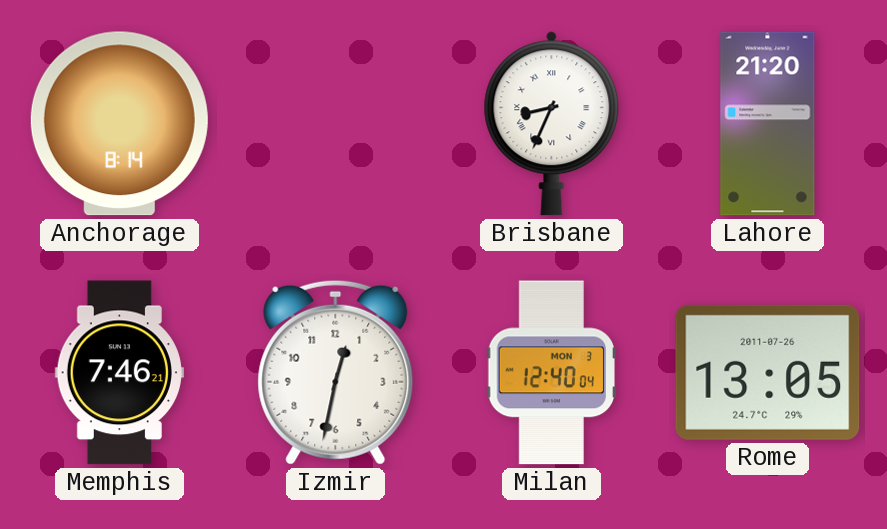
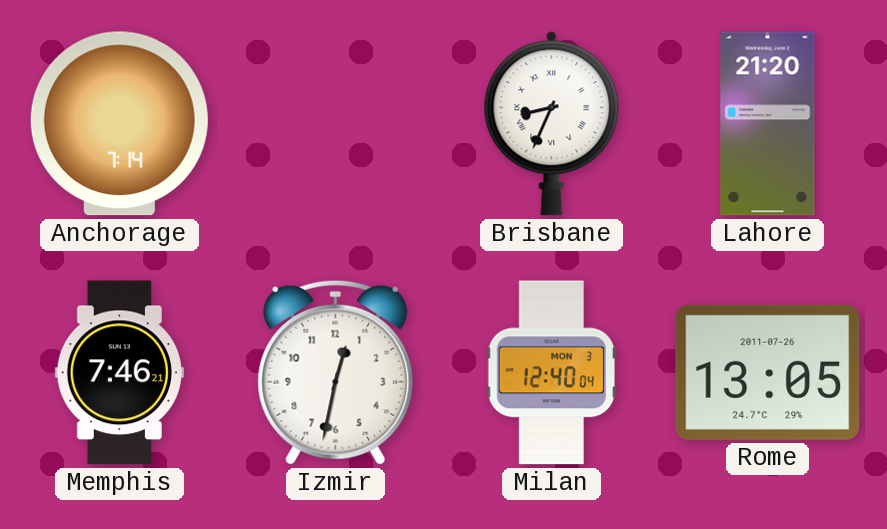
Anchorage: 8:14 -> 7:14 (119, 124)
